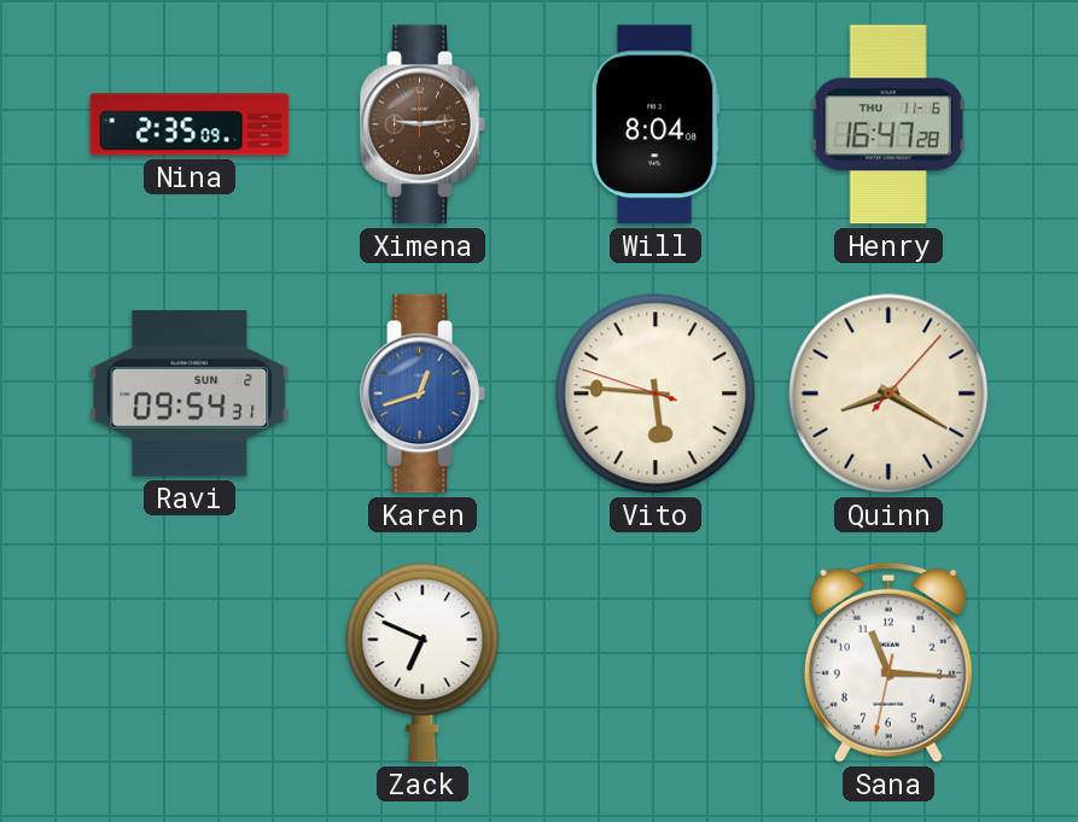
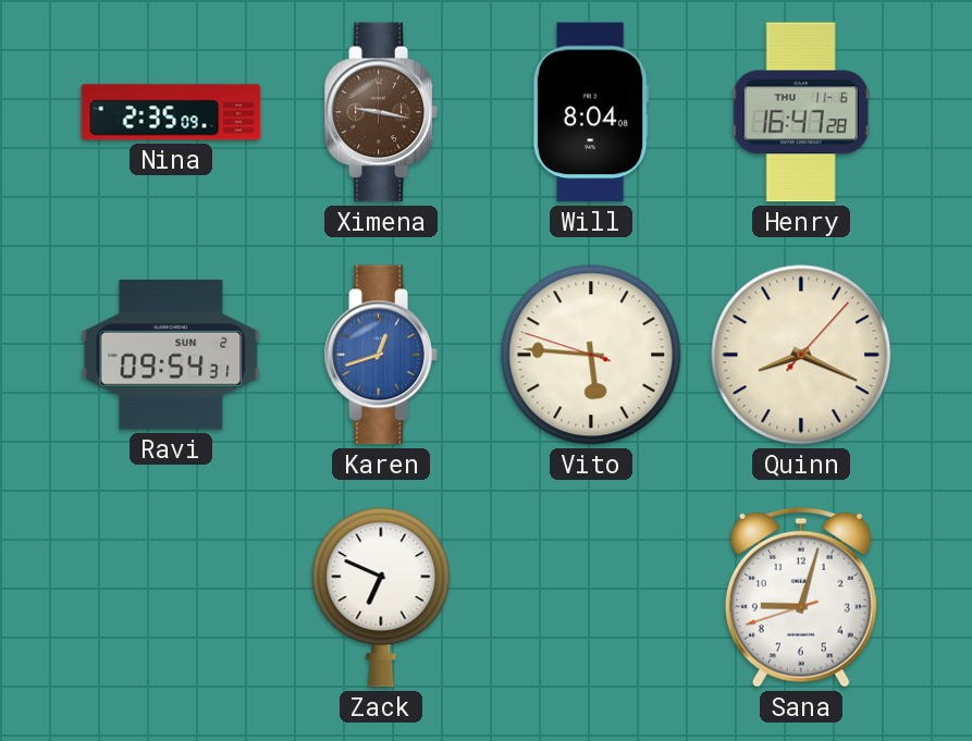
Ximena: 9:14 -> 9:17 (381, 112)
Quinn: 8:20 -> 8:19 (801, 355)
Sana: 11:15 -> 9:02 (801, 597)
